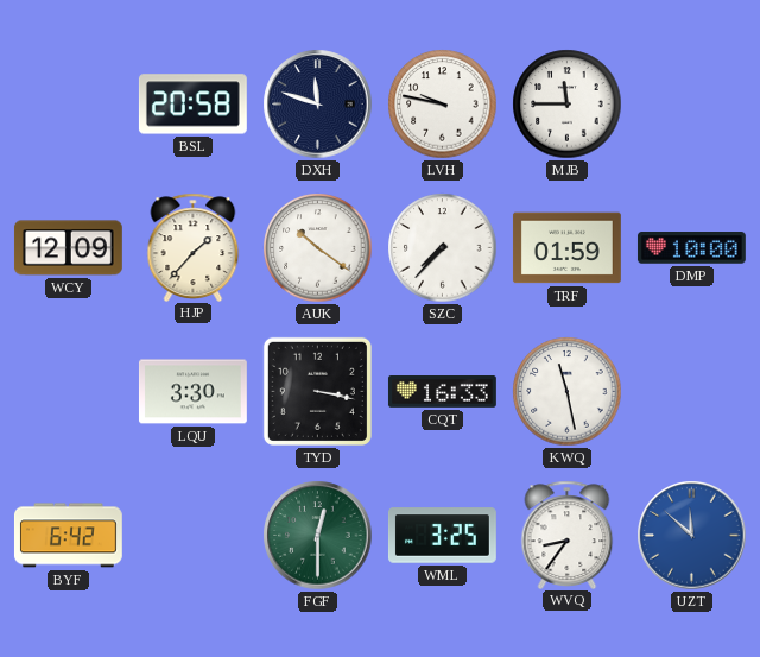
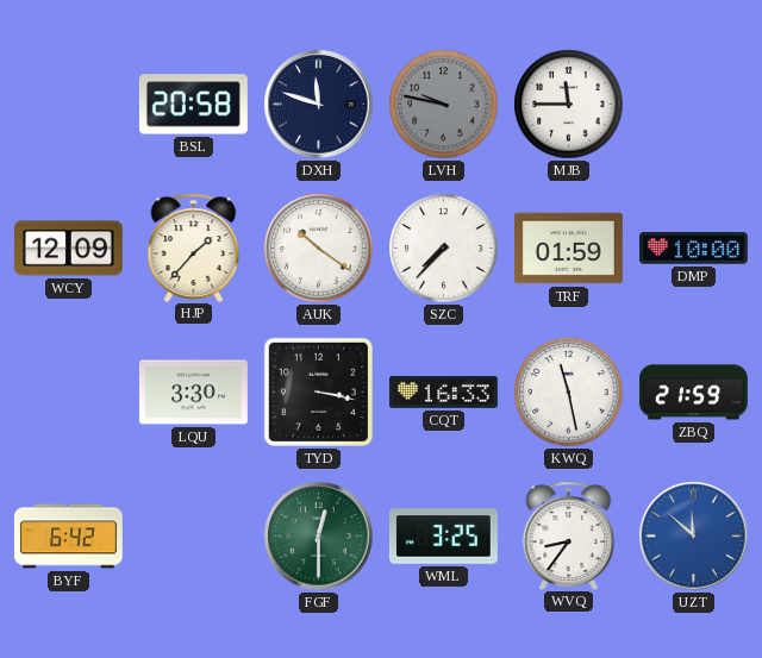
LVH dial: white -> grey (444, 105)
ZBQ: none -> 21:59 (694, 393)
